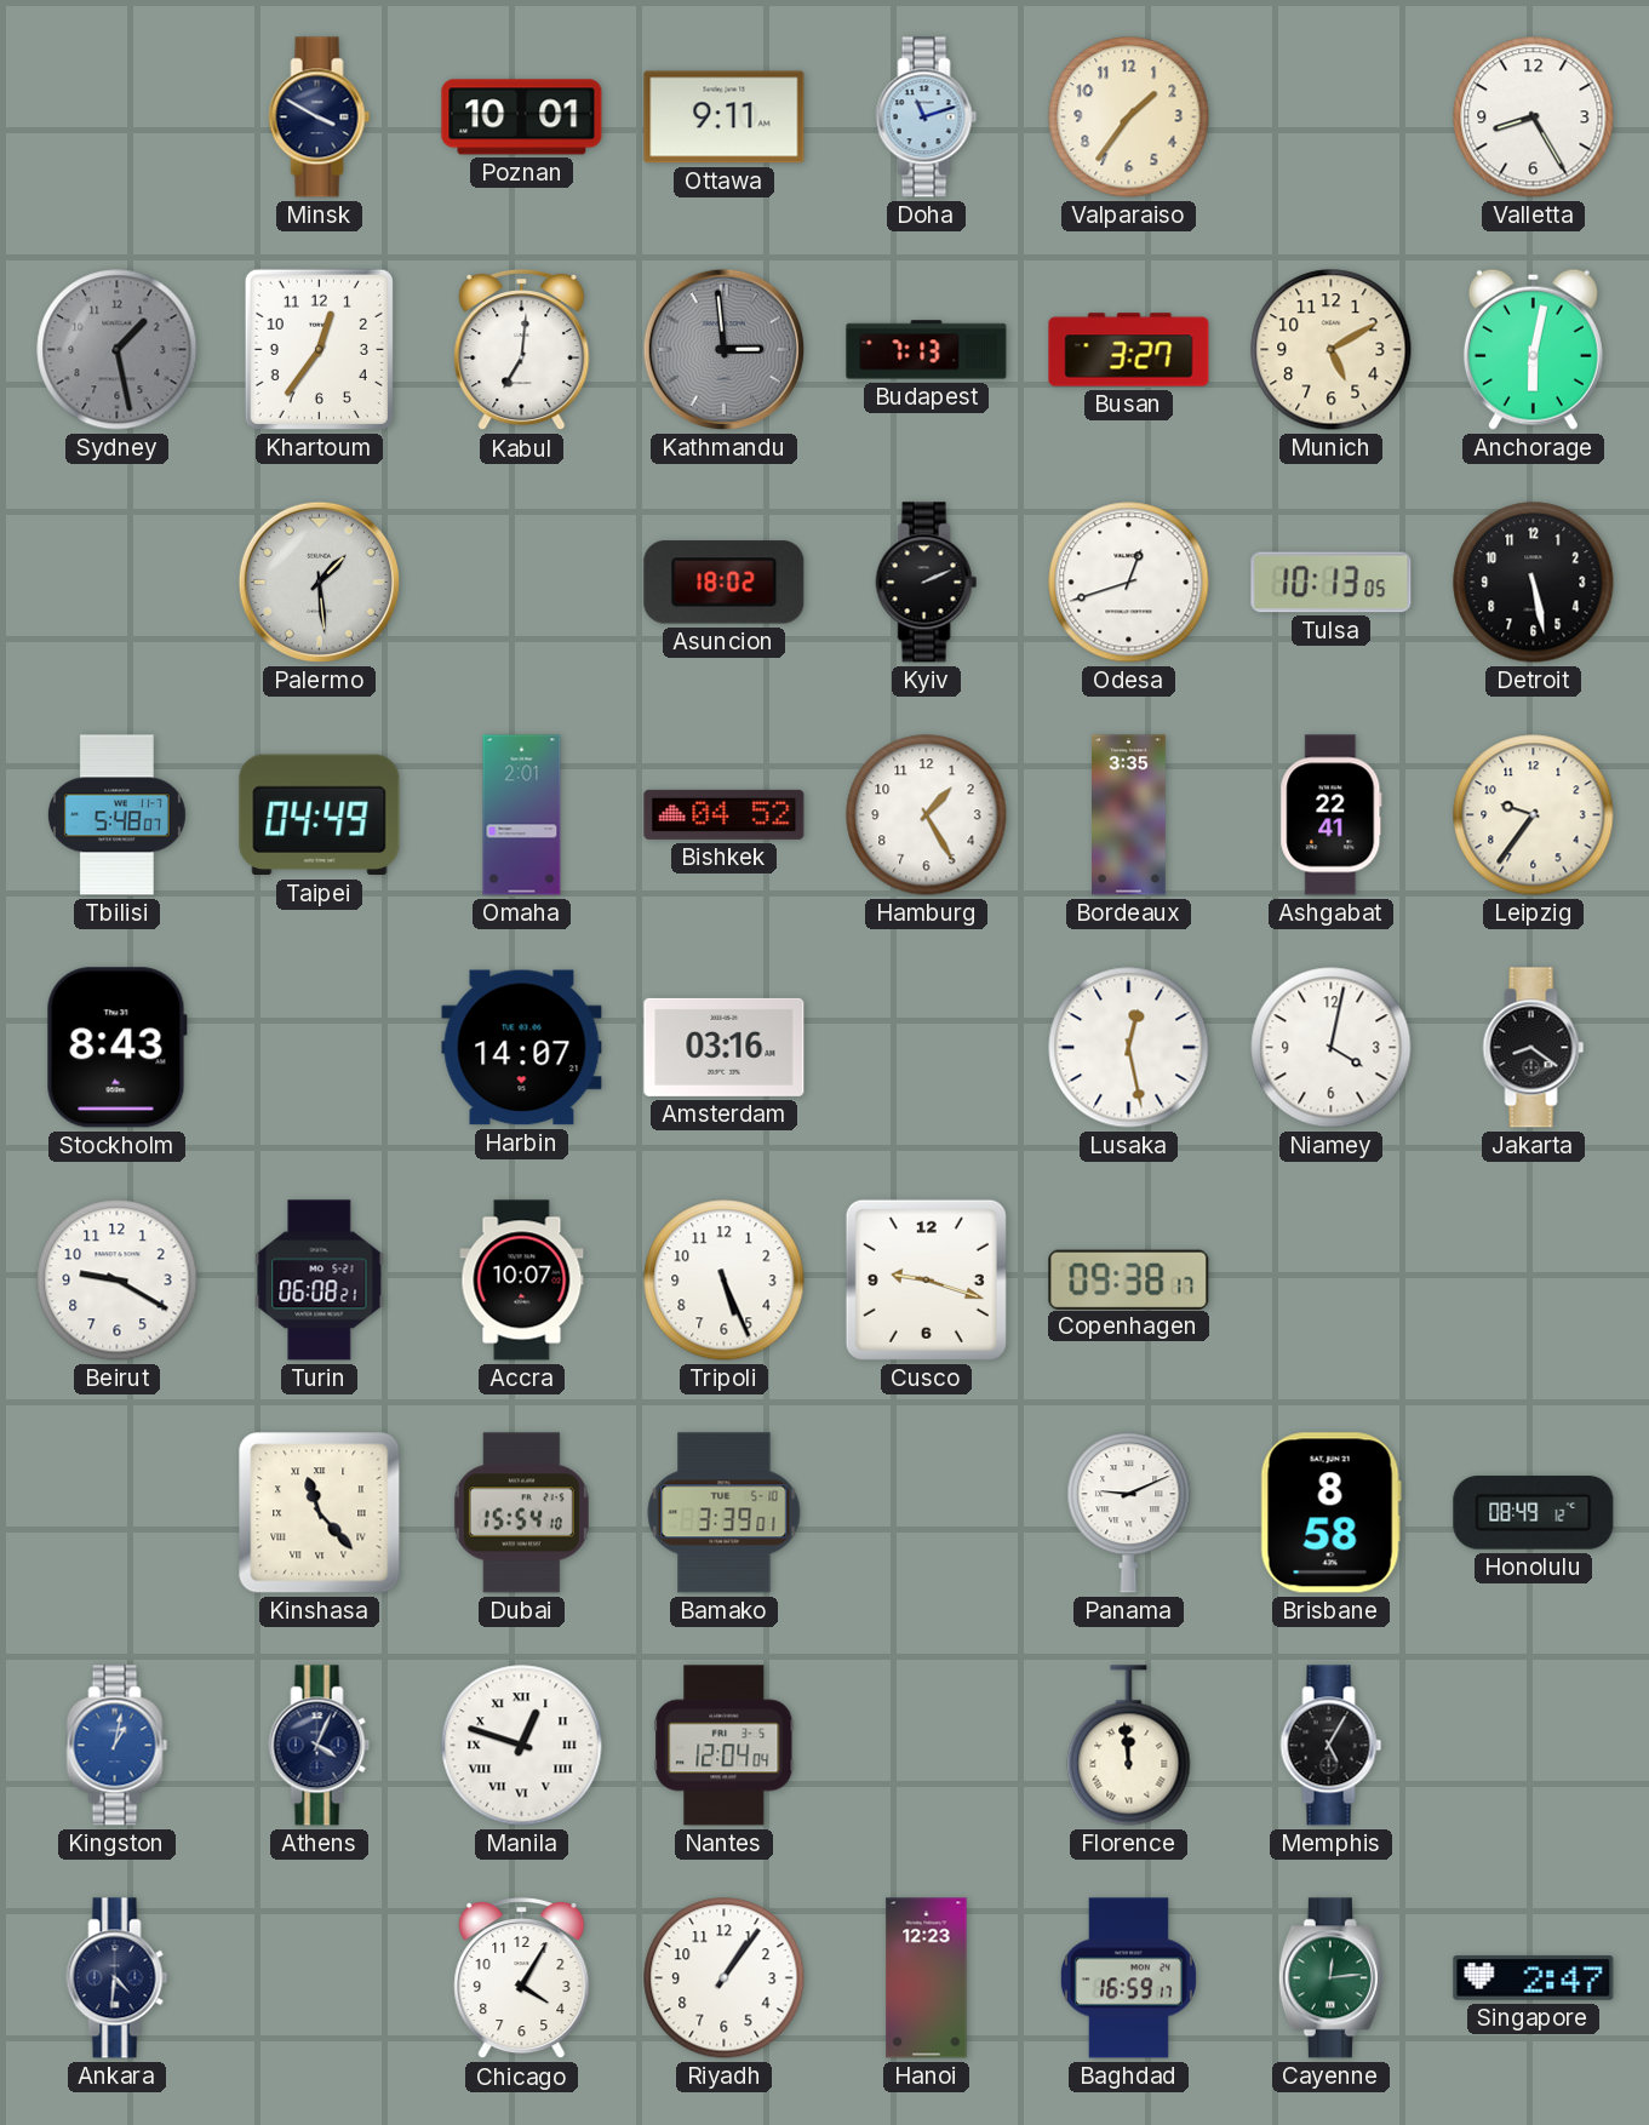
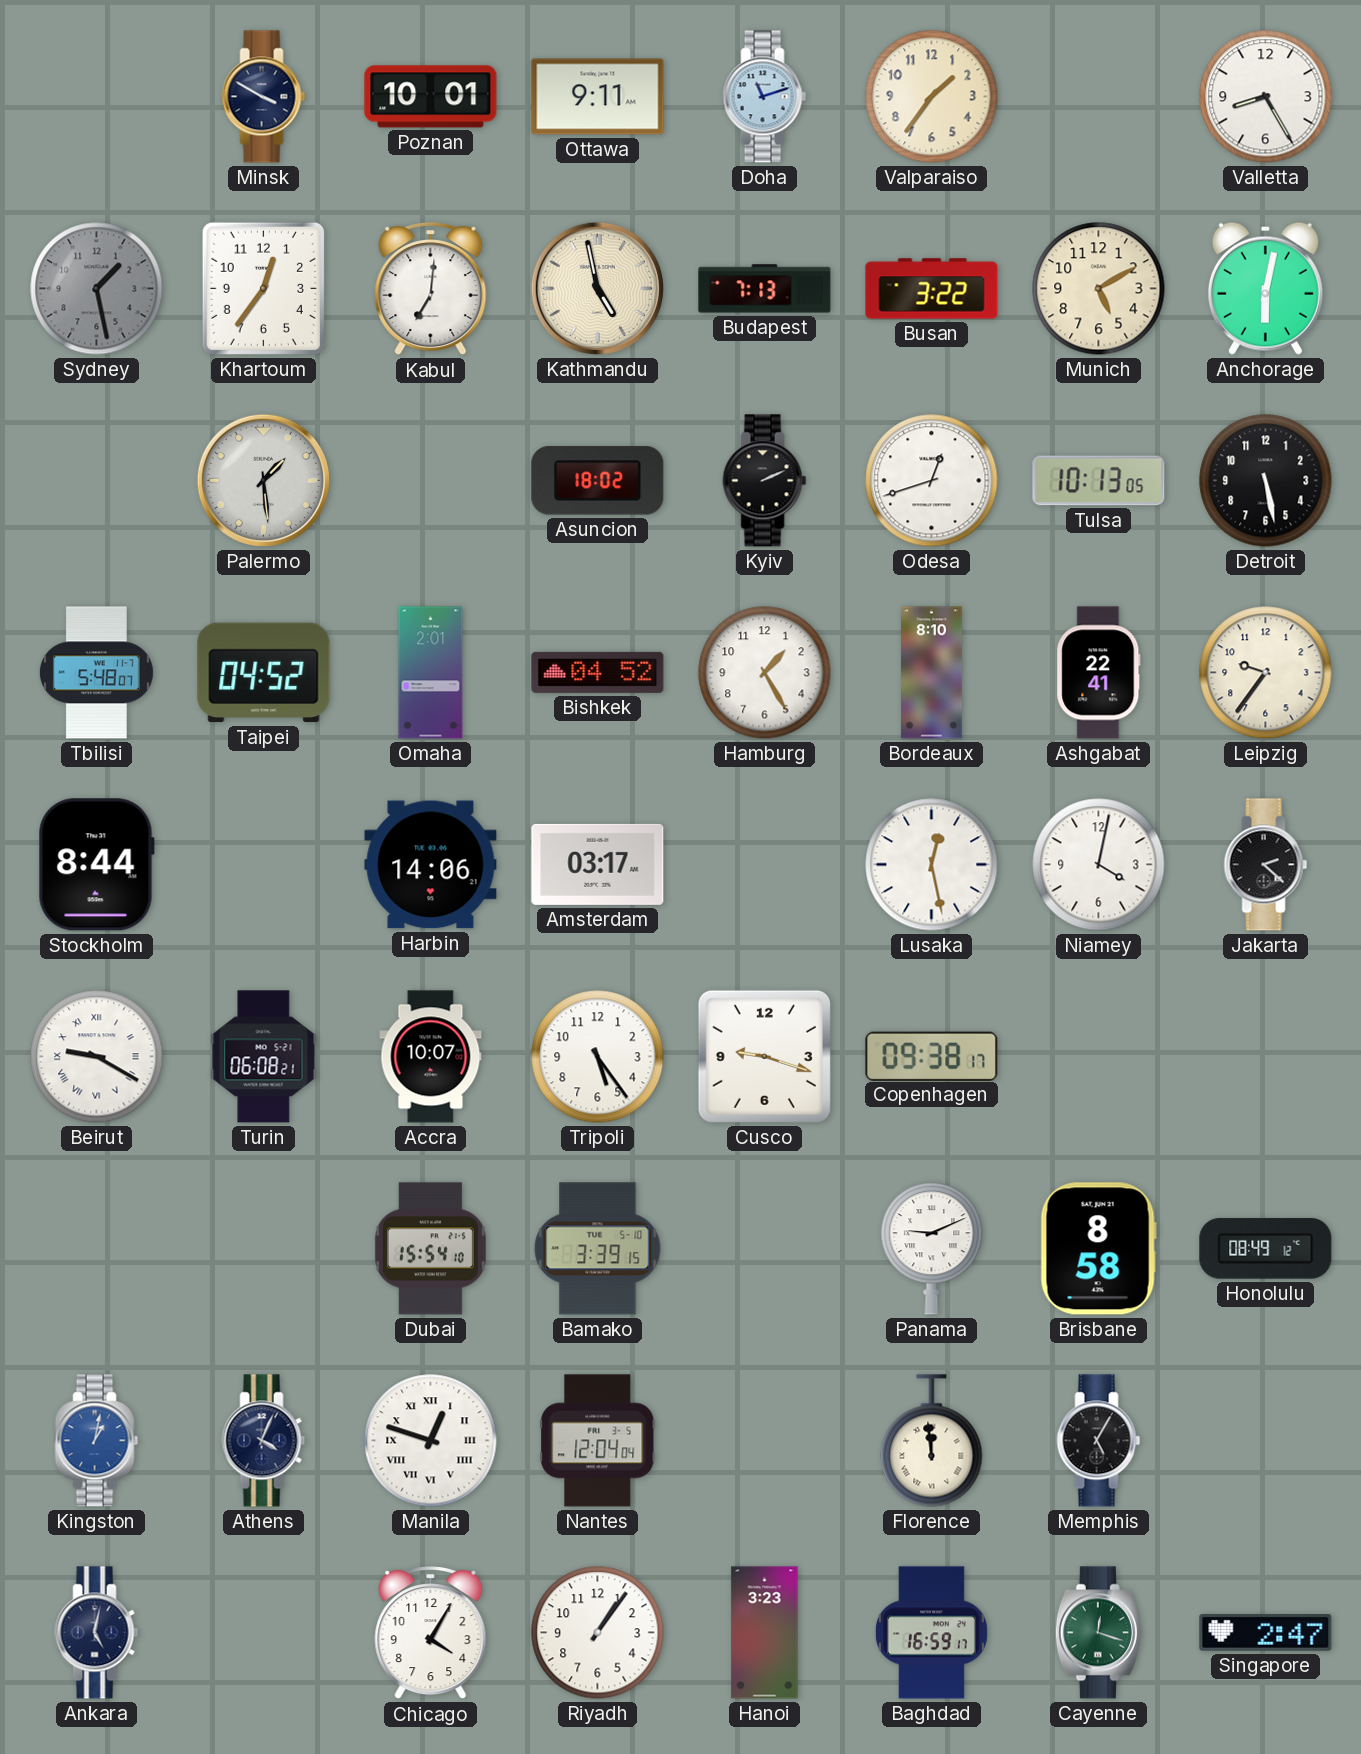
Kathmandu: 2:59 -> 4:58 (597, 288)
Kathmandu dial: grey -> cream (597, 288)
Busan: 3:27 -> 3:22 (932, 289)
Taipei: 04:49 -> 04:52 (264, 673)
Bordeaux: 3:35 -> 8:10 (932, 673)
Stockholm: 8:43 -> 8:44 (96, 865)
Harbin: 14:07 -> 14:06 (431, 865)
Amsterdam: 03:16 -> 03:17 (598, 864)
Jakarta: 8:21 -> 2:22 (1266, 865)
Beirut numerals: Arabic -> Roman (97, 1057)
Tripoli: 5:26 -> 5:24 (598, 1057)
Kinshasa: 11:23 -> none (320, 1513)
Bamako: 3:39:01 -> 3:39:15 (598, 1249)
Ankara: 4:31 -> 5:02 (97, 1633)
Hanoi: 12:23 -> 3:23 (765, 1633)
Cayenne: 12:14 -> 12:18 (1098, 1633)
